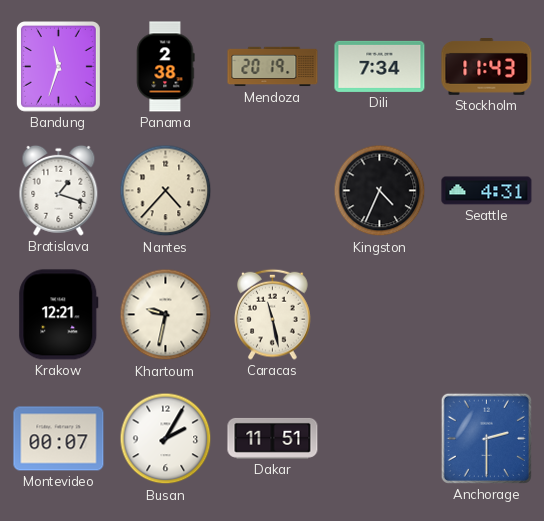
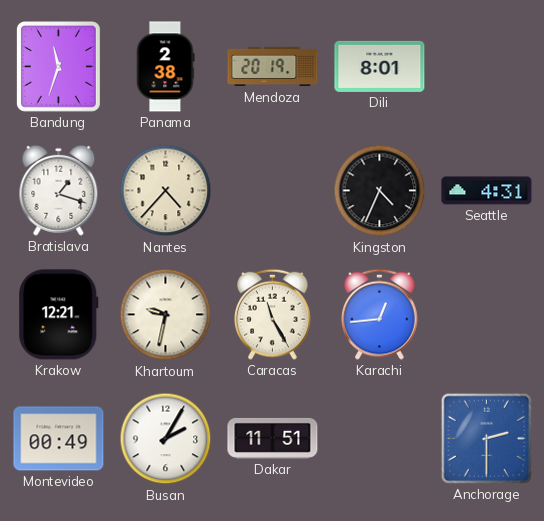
Dili: 7:34 -> 8:01 (380, 66)
Stockholm: 11:43 -> none (487, 67)
Caracas: 11:28 -> 11:25 (273, 314)
Karachi: none -> 12:44 (380, 314)
Montevideo: 00:07 -> 00:49 (59, 439)
